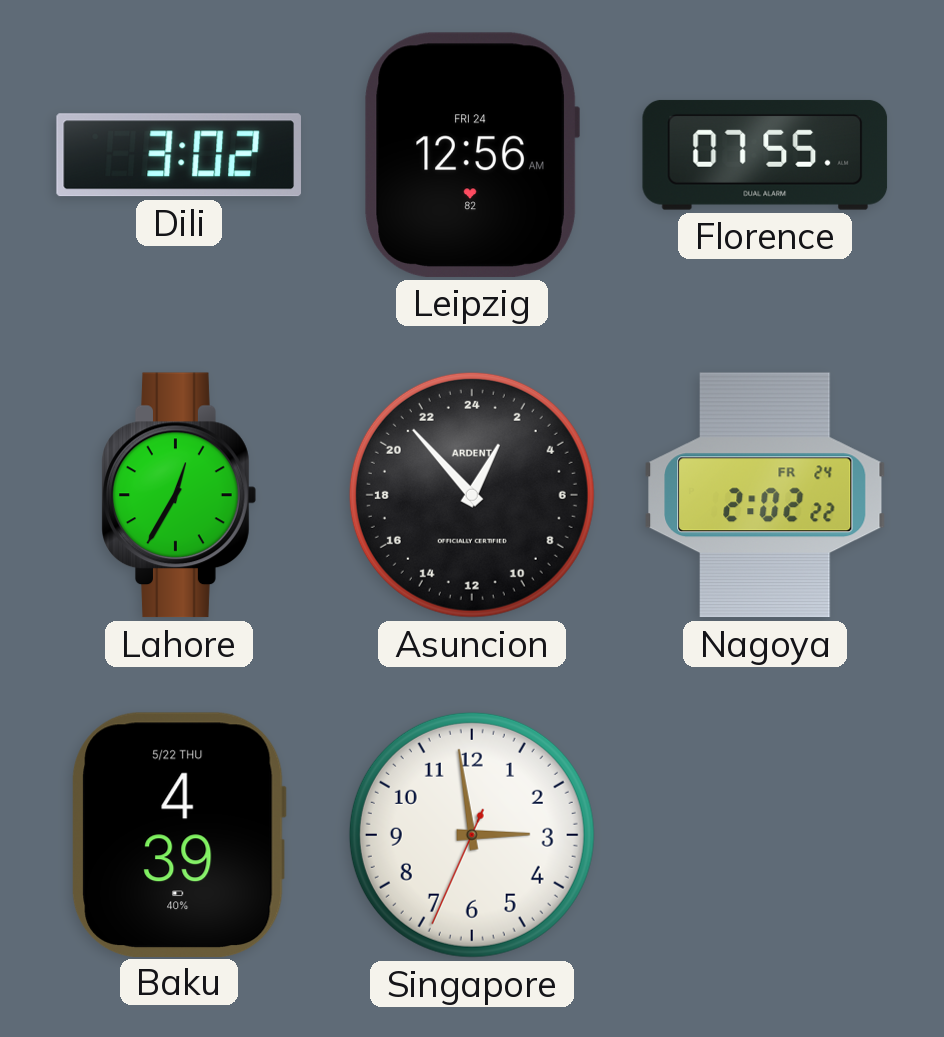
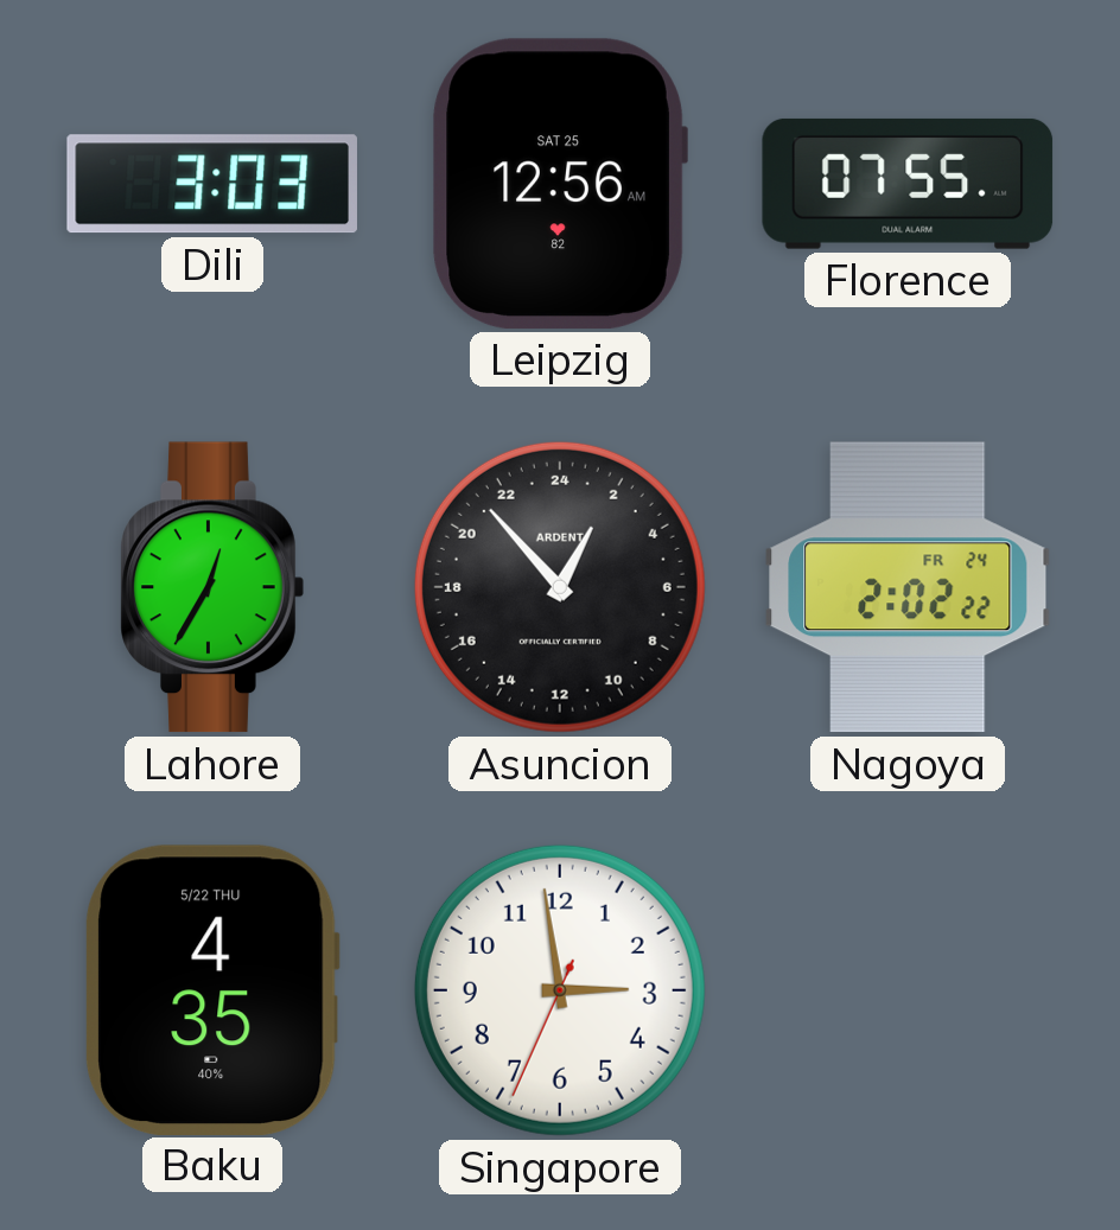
Dili: 3:02 -> 3:03 (212, 184)
Leipzig date: FRI 24 -> SAT 25 (560, 184)
Baku: 4:39 -> 4:35 (212, 989)
